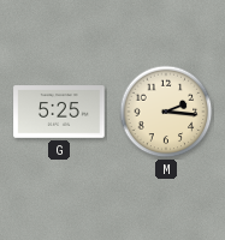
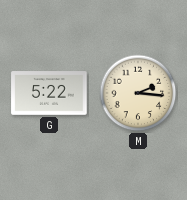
G: 5:25 -> 5:22 (49, 93)
